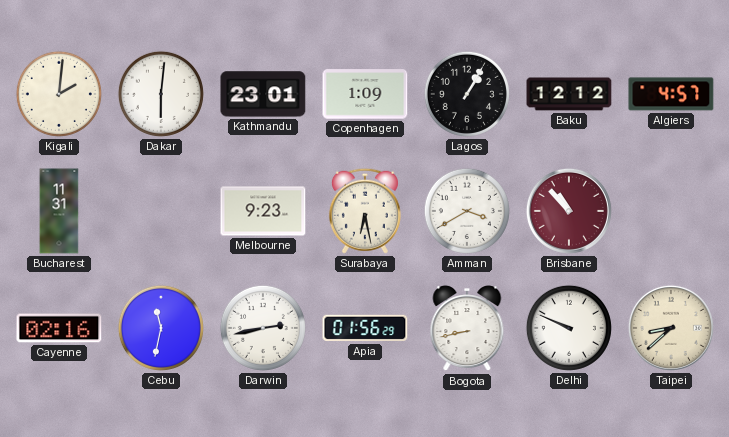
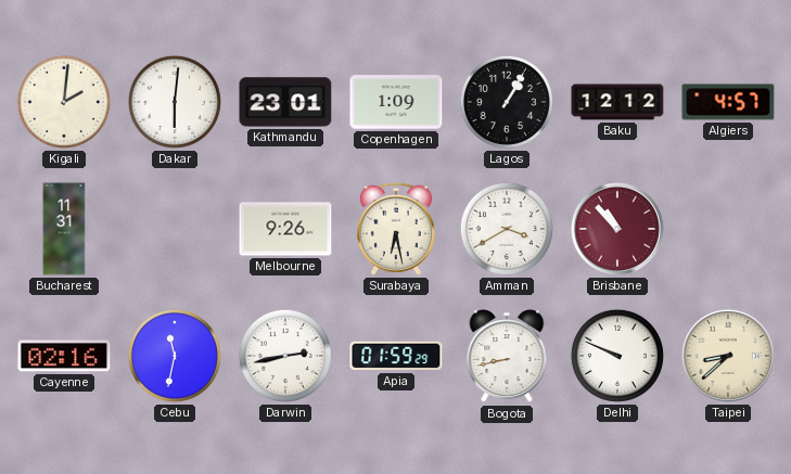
Melbourne: 9:23 -> 9:26 (285, 229)
Apia: 01:56 -> 01:59 (396, 356)
